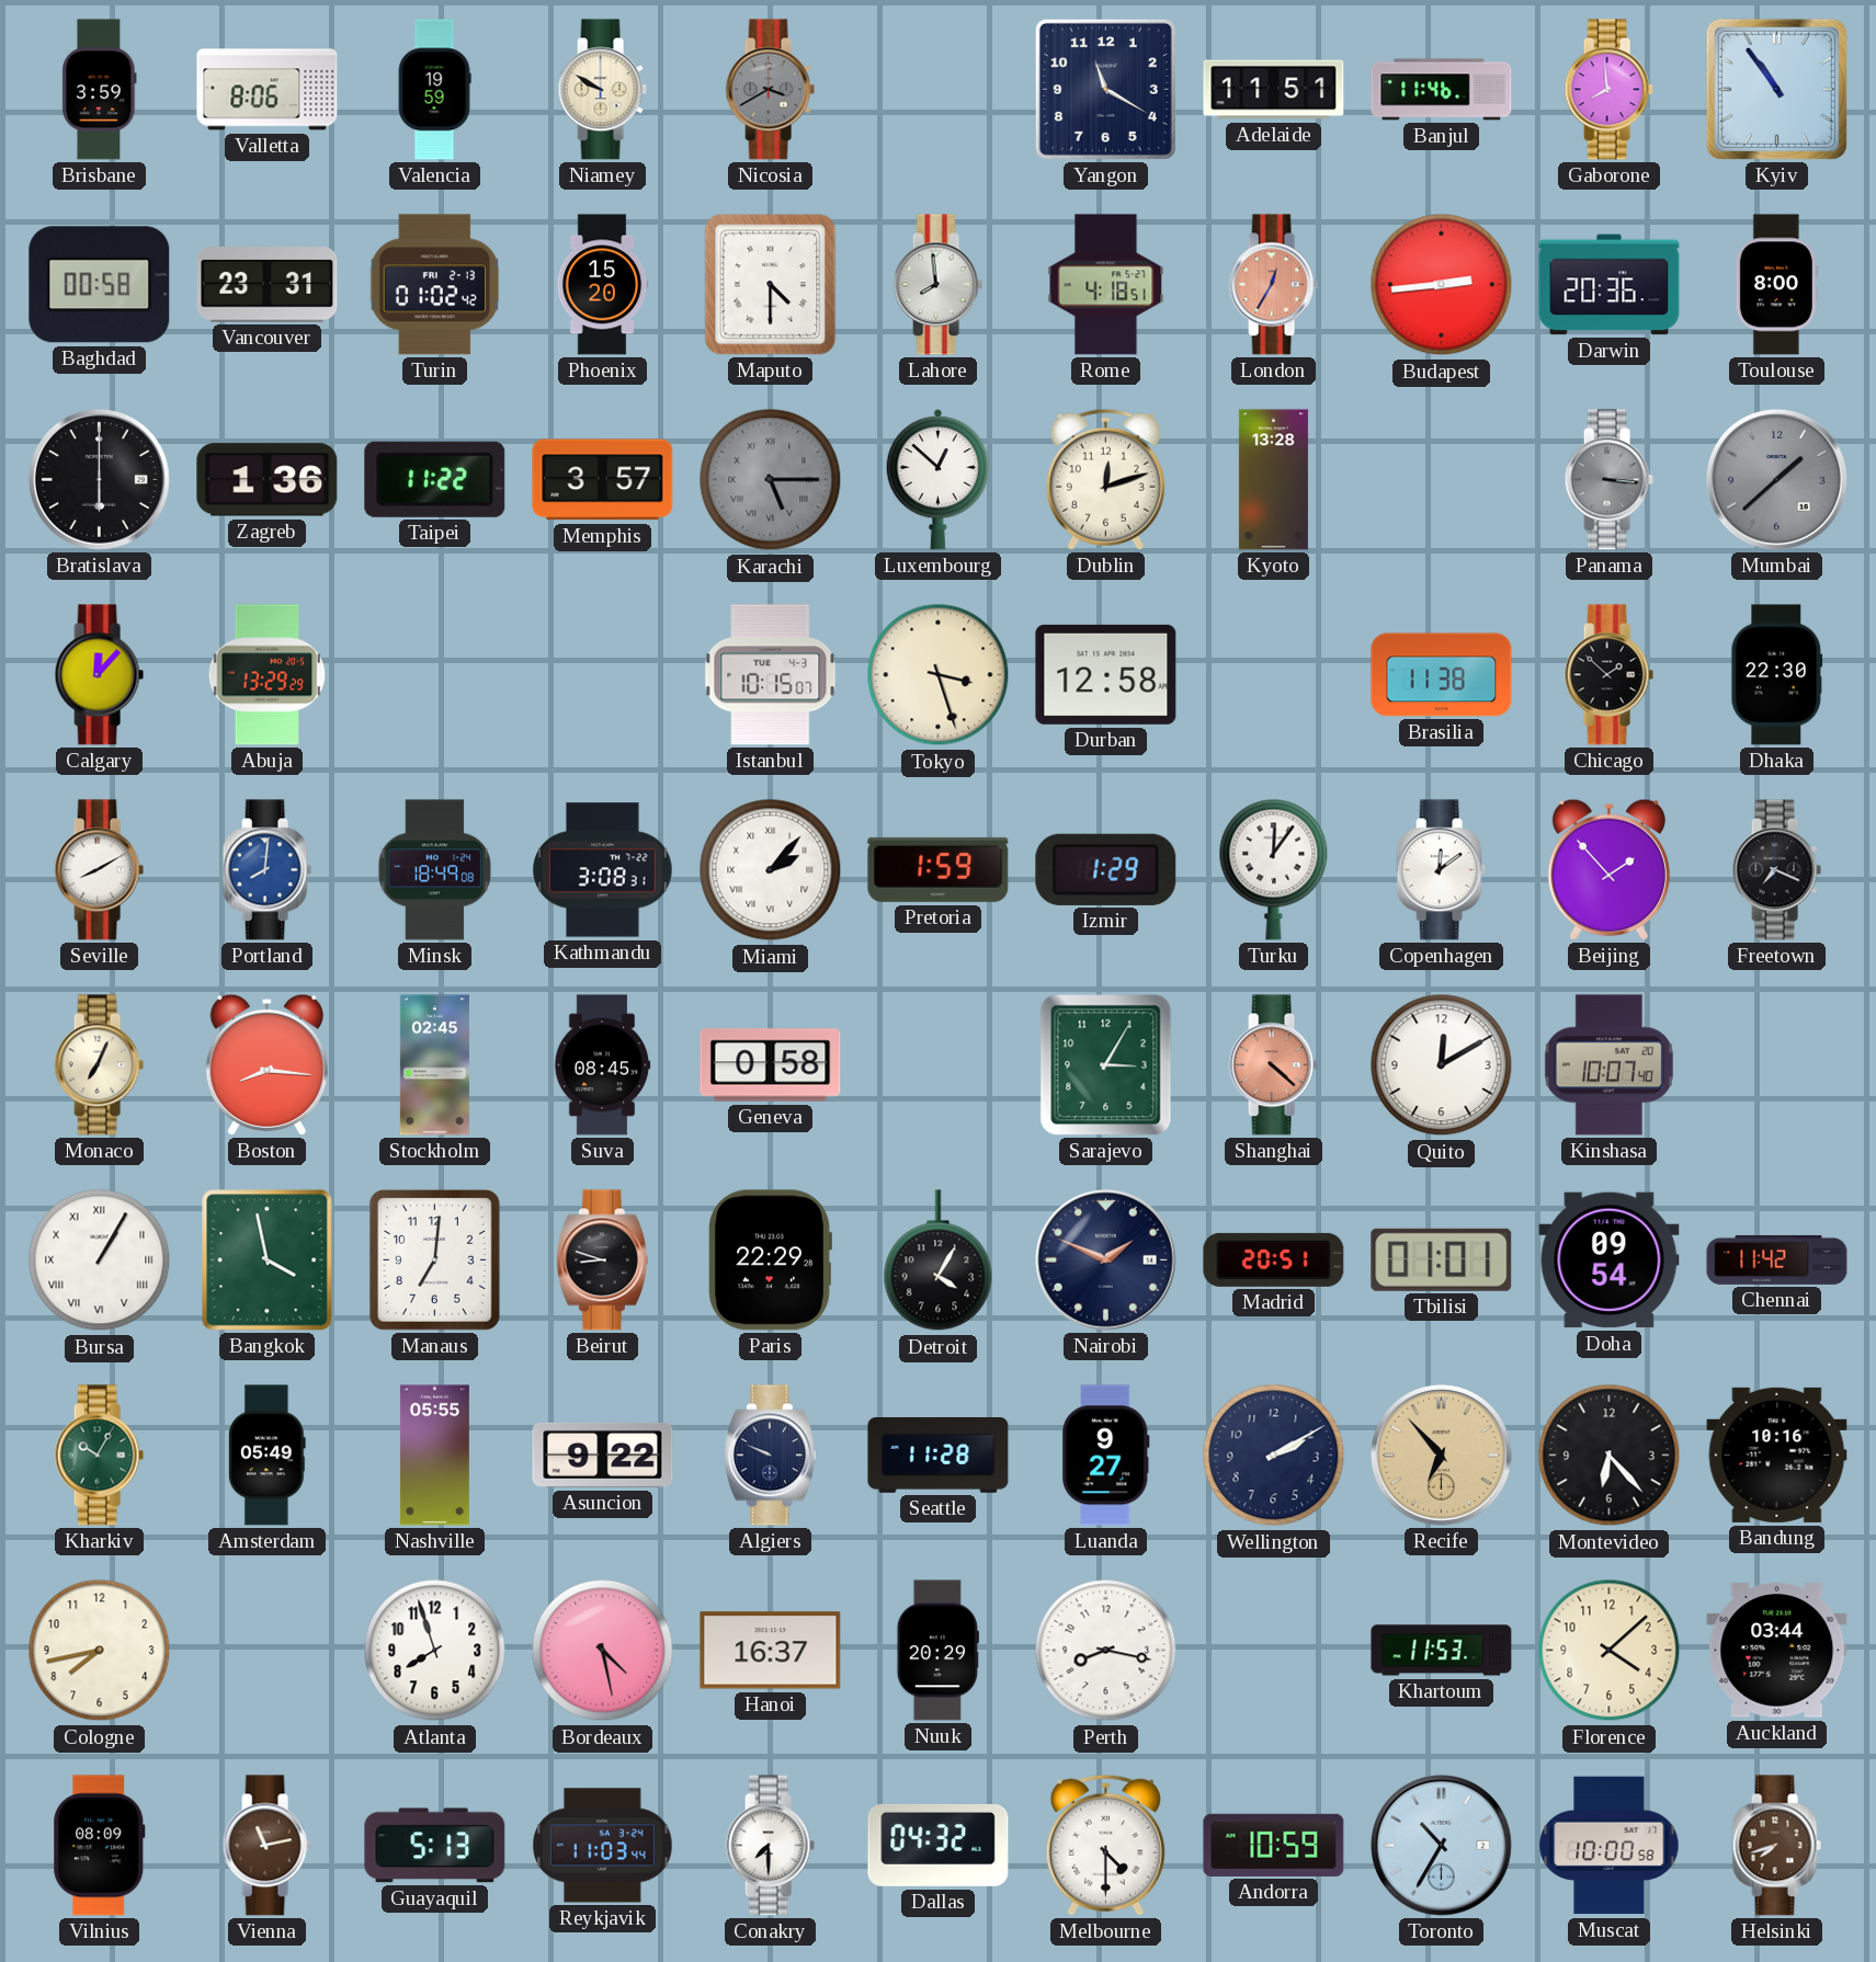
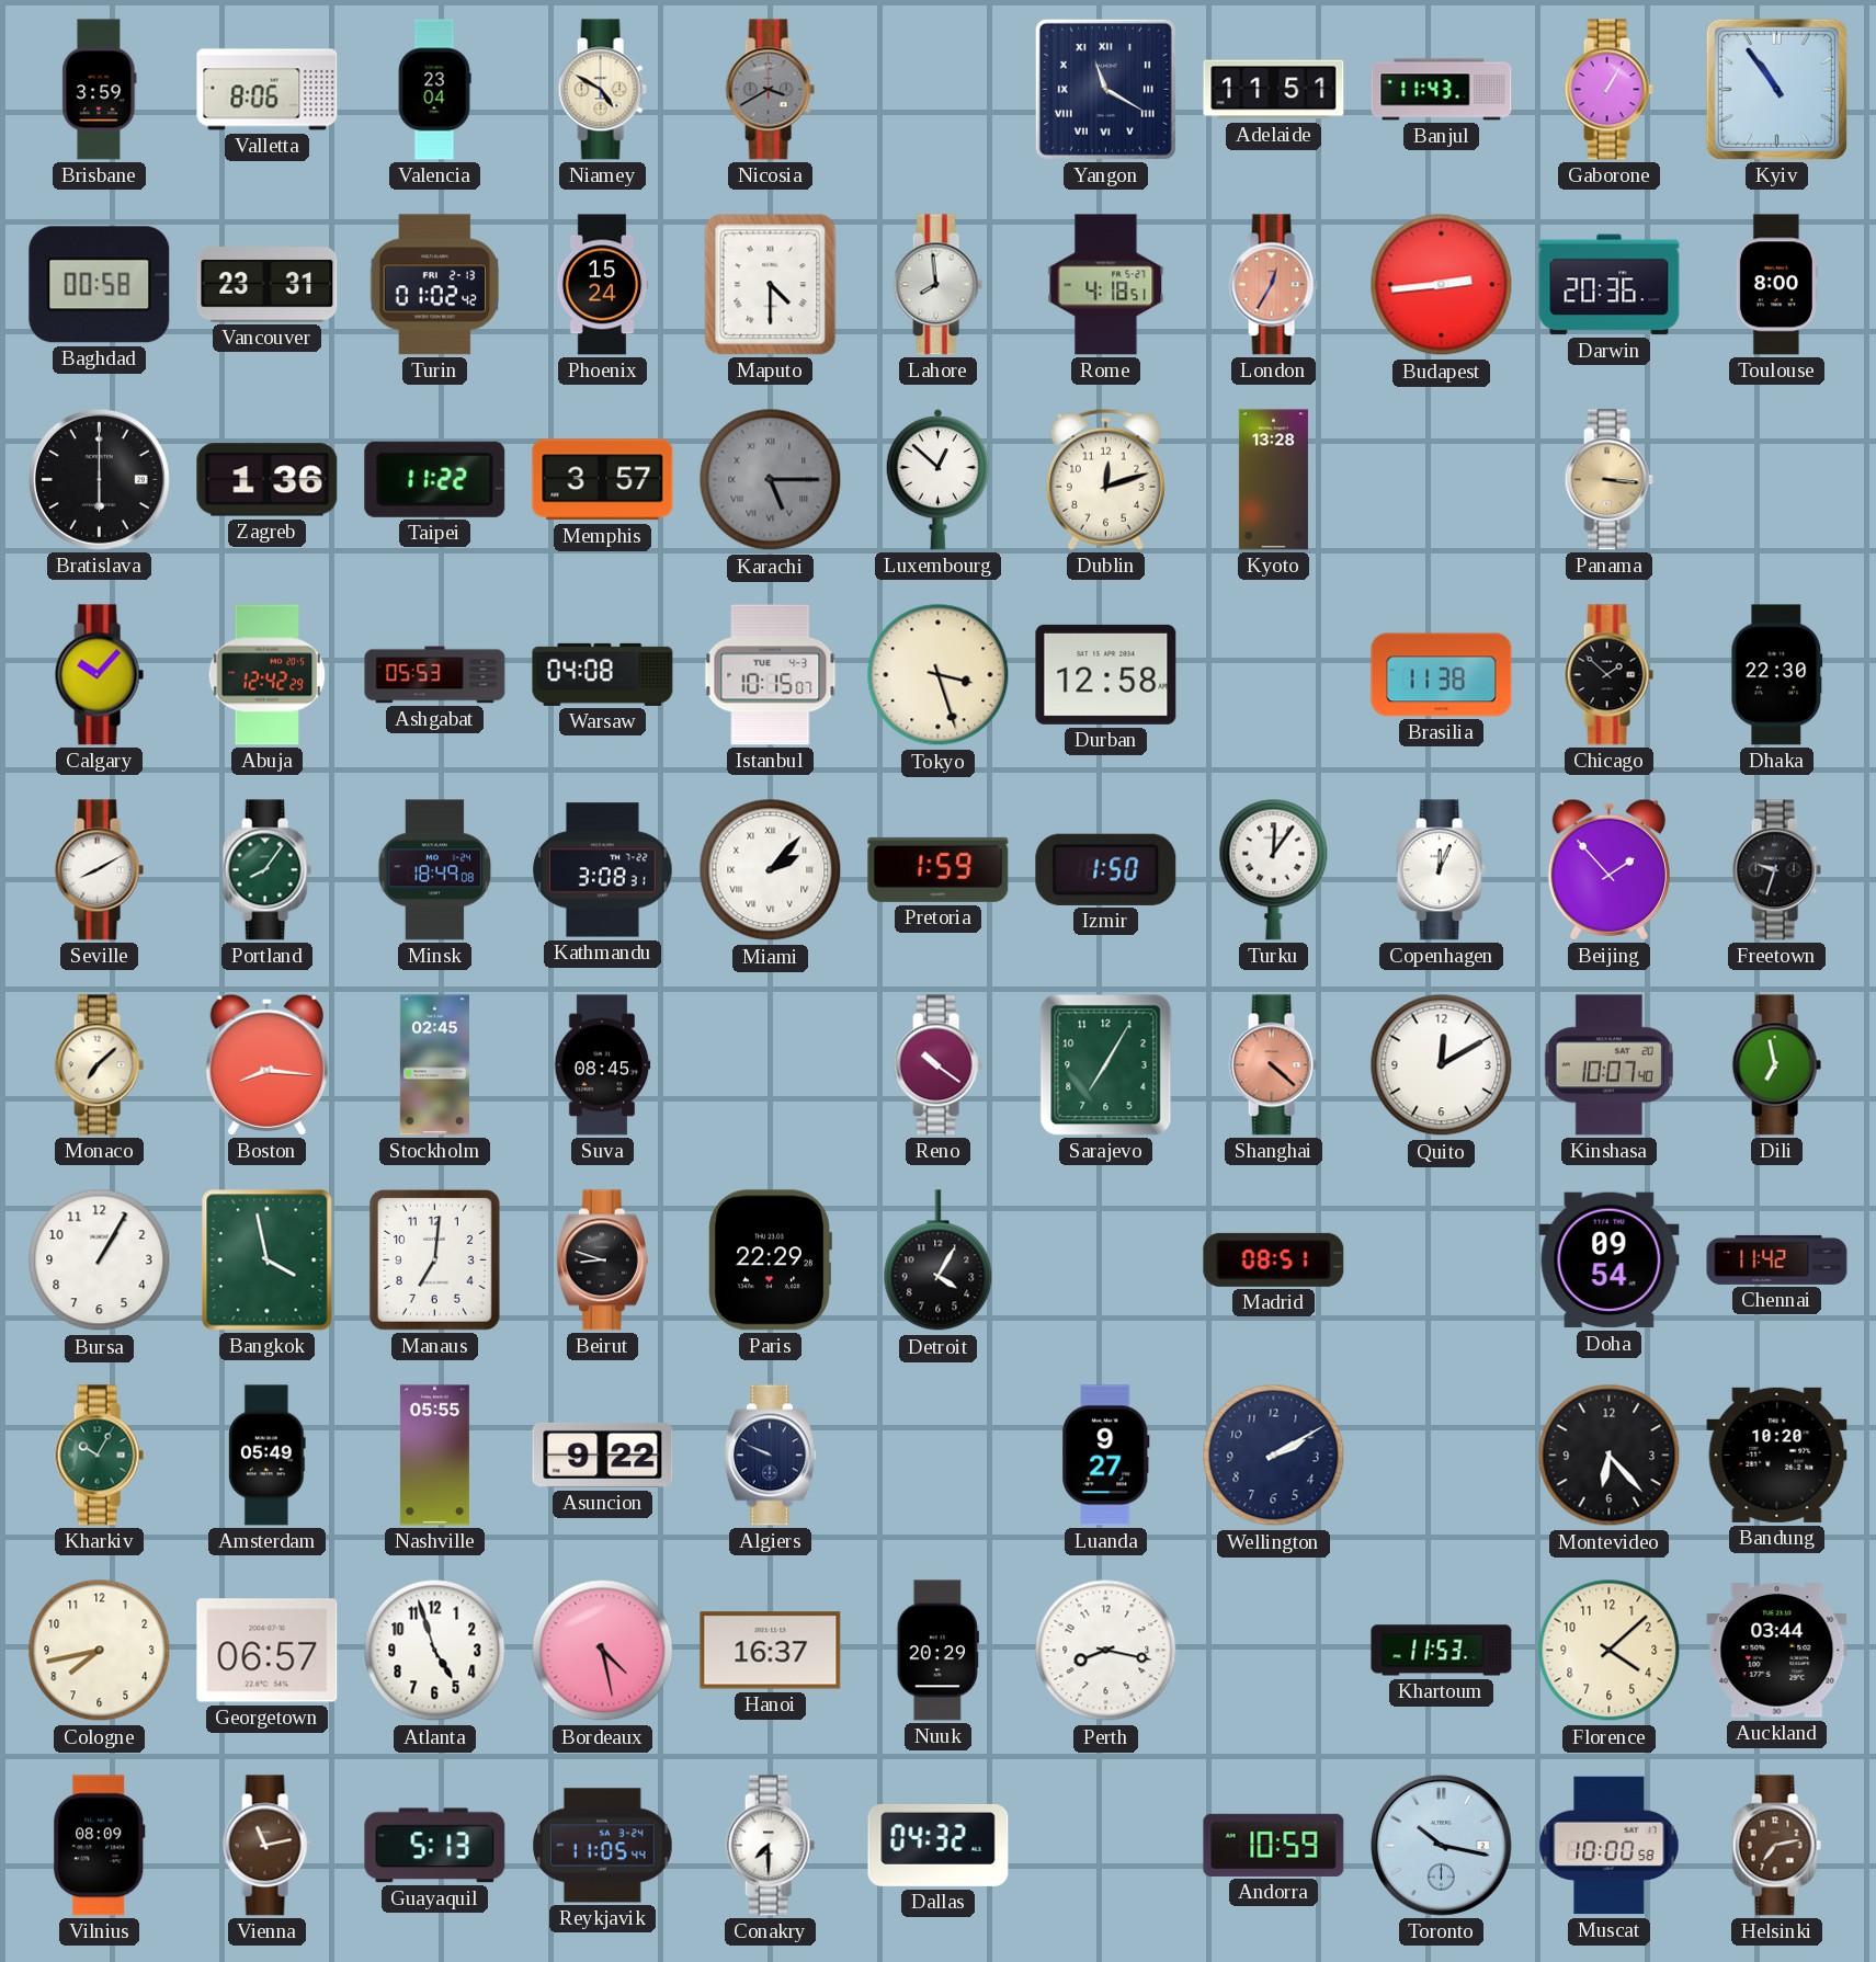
Valencia: 19:59 -> 23:04 (434, 90)
Niamey: 9:50 -> 4:50 (602, 90)
Yangon numerals: Arabic -> Roman (1105, 89)
Banjul: 11:46 -> 11:43 (1442, 90)
Gaborone: 7:59 -> 1:05 (1608, 90)
Phoenix: 15:20 -> 15:24 (602, 285)
Panama dial: grey -> champagne (1608, 480)
Mumbai: 1:38 -> none (1777, 480)
Calgary: 12:07 -> 10:07 (99, 675)
Abuja: 13:29 -> 12:42 (268, 675)
Ashgabat: none -> 05:53 (435, 675)
Warsaw: none -> 04:08 (603, 674)
Portland: 8:01 -> 8:06 (266, 870)
Portland dial: blue -> green (266, 870)
Izmir: 1:29 -> 1:50 (1106, 869)
Copenhagen: 12:09 -> 12:04 (1441, 870)
Freetown: 7:19 -> 9:33 (1776, 870)
Monaco: 7:04 -> 7:08 (99, 1065)
Geneva: 0:58 -> none (771, 1065)
Reno: none -> 10:21 (937, 1065)
Sarajevo: 3:05 -> 7:05 (1106, 1065)
Dili: none -> 6:58 (1776, 1065)
Bursa numerals: Roman -> Arabic (100, 1261)
Nairobi: 1:49 -> none (1106, 1261)
Madrid: 20:51 -> 08:51 (1274, 1259)
Tbilisi: 01:01 -> none (1442, 1259)
Seattle: 11:28 -> none (939, 1456)
Recife: 6:53 -> none (1442, 1456)
Bandung: 10:16 -> 10:20 (1777, 1455)
Georgetown: none -> 06:57 (268, 1651)
Atlanta: 7:57 -> 4:57 (435, 1651)
Reykjavik: 11:03 -> 11:05 (603, 1846)
Melbourne: 4:30 -> none (1105, 1845)
Toronto: 10:35 -> 10:17 (1442, 1846)
Helsinki: 7:42 -> 7:13 (1776, 1846)
